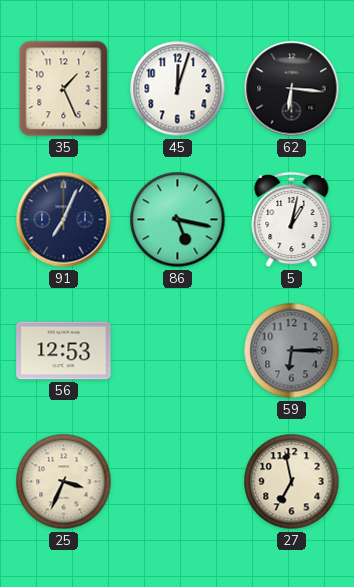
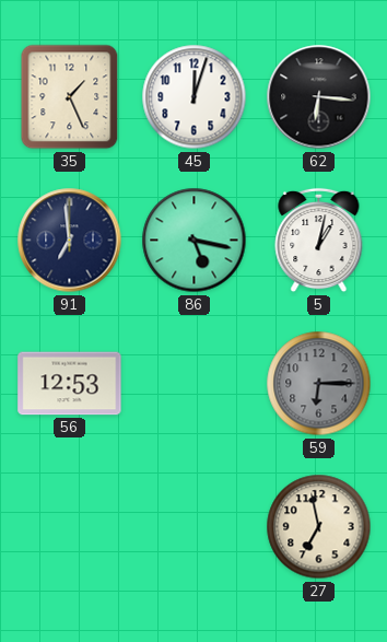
91: 7:04 -> 6:59 (70, 241)
25: 3:34 -> none (64, 482)
